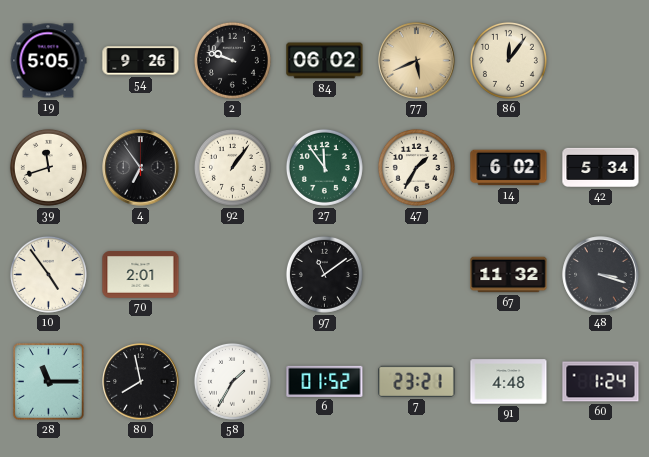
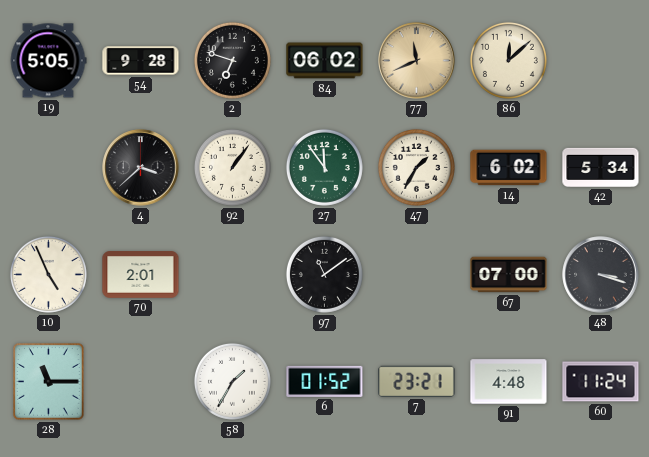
54: 9:26 -> 9:28 (141, 61)
2: 9:48 -> 6:48 (232, 60)
77: 5:41 -> 11:41 (417, 61)
86: 12:06 -> 12:08 (508, 60)
39: 11:42 -> none (48, 167)
4: 6:54 -> 3:38 (141, 168)
10: 4:54 -> 4:56 (48, 274)
67: 11:32 -> 07:00 (509, 275)
80: 7:58 -> none (141, 382)
60: 1:24 -> 11:24 (601, 382)
